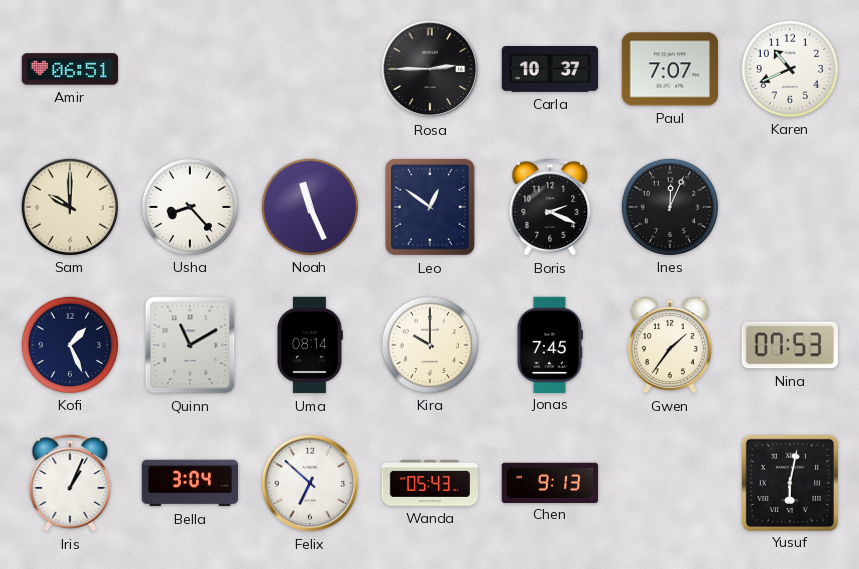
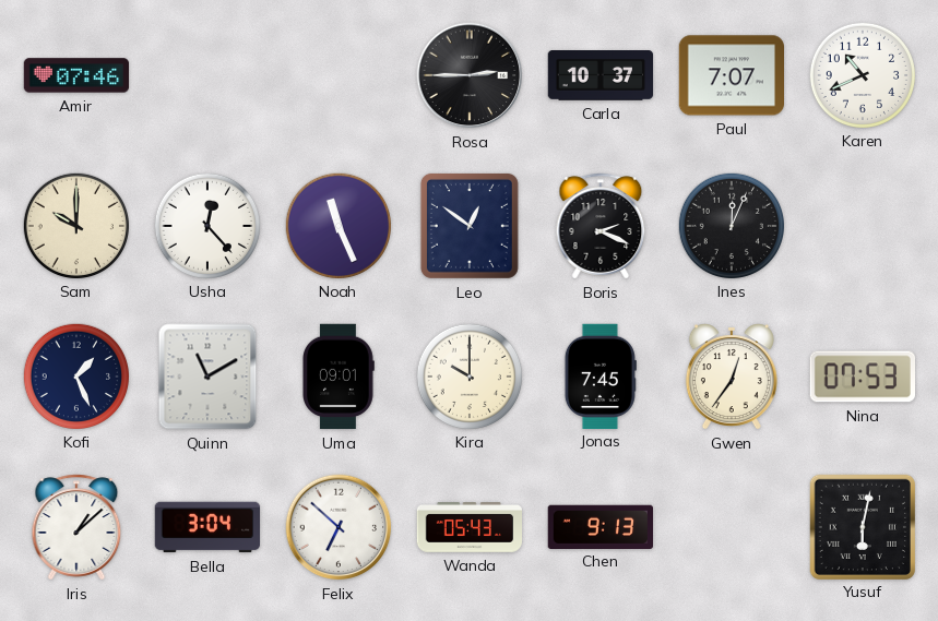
Amir: 06:51 -> 07:46 (76, 75)
Usha: 8:23 -> 12:23 (206, 225)
Uma: 08:14 -> 09:01 (339, 377)
Gwen: 1:36 -> 12:36 (732, 377)
Iris: 1:04 -> 1:08 (76, 527)
